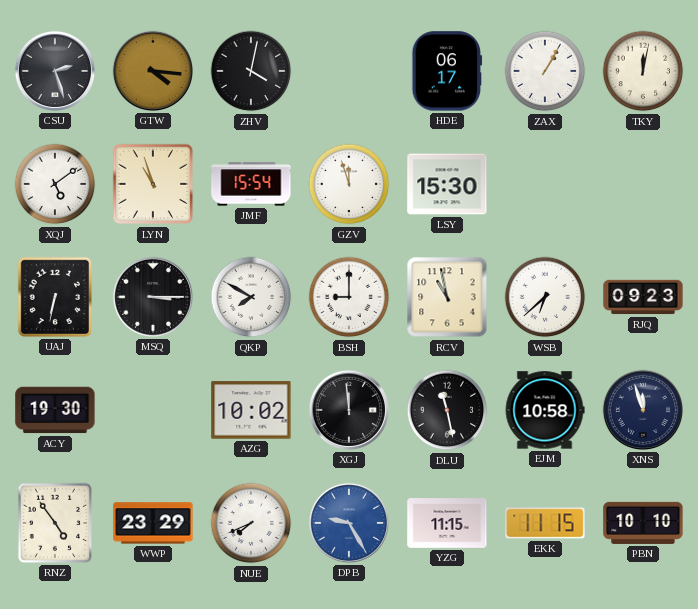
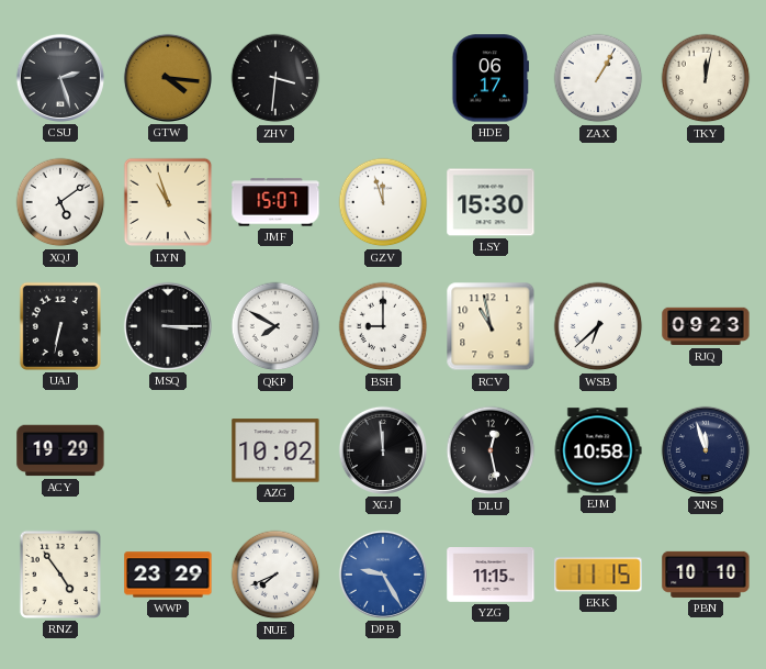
ZHV: 4:02 -> 3:31 (275, 78)
JMF: 15:54 -> 15:07 (275, 202)
ACY: 19:30 -> 19:29 (60, 450)
DLU: 11:28 -> 12:28 (491, 450)
